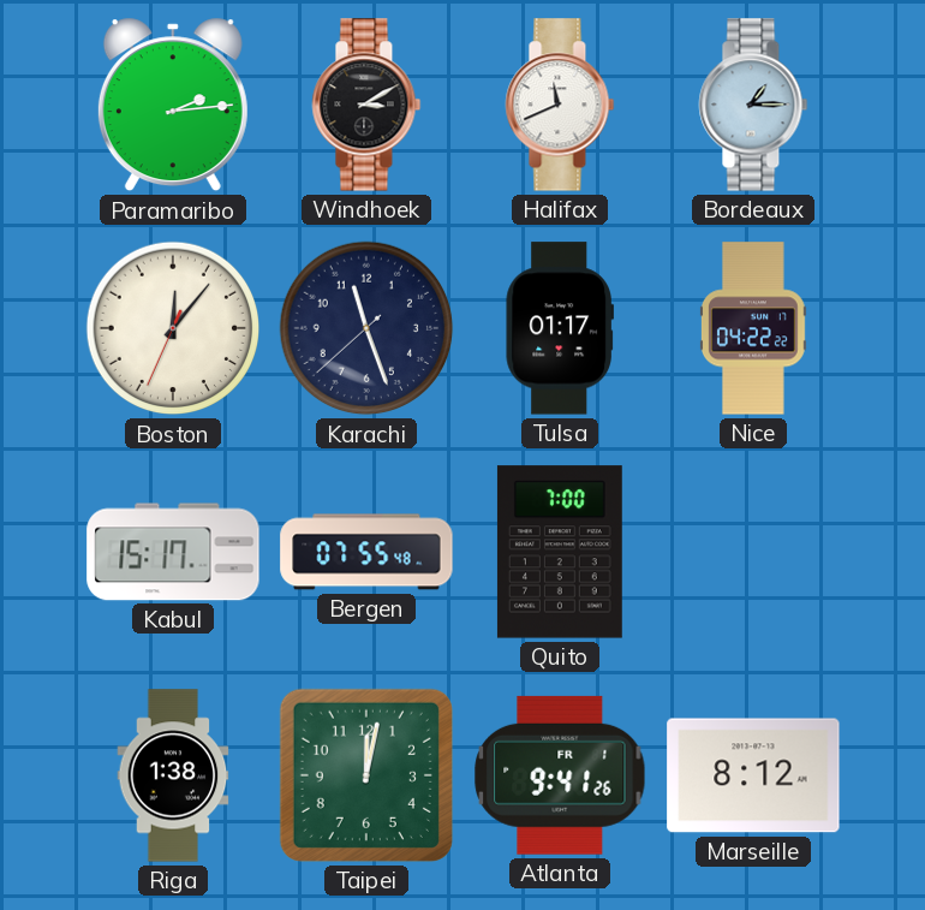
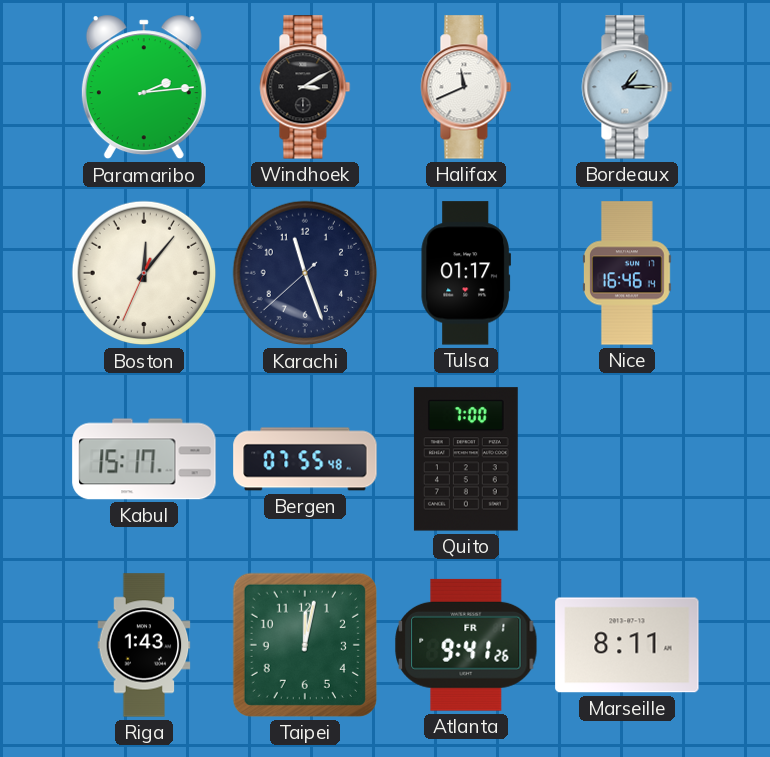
Nice: 04:22 -> 16:46 (627, 273)
Riga: 1:38 -> 1:43 (144, 645)
Marseille: 8:12 -> 8:11 (627, 645)
